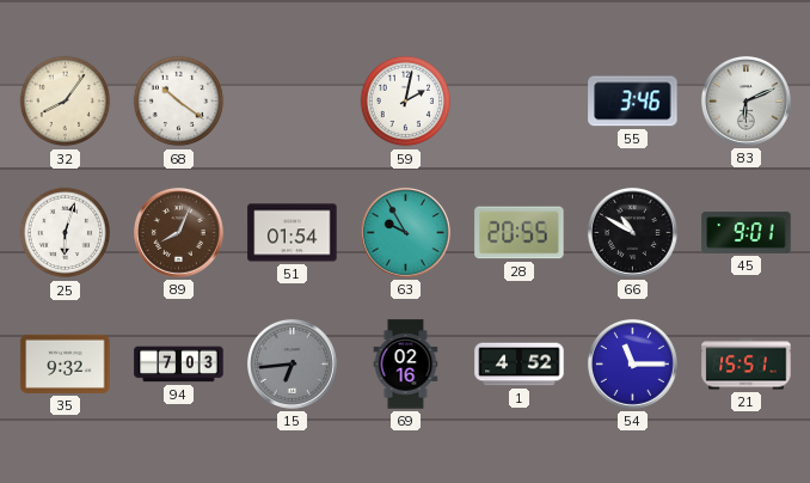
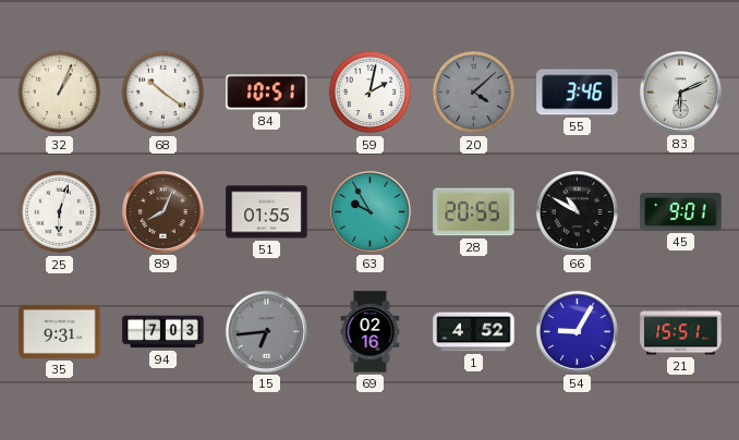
32: 8:06 -> 1:04 (60, 93)
84: none -> 10:51 (267, 93)
20: none -> 4:08 (474, 93)
51: 01:54 -> 01:55 (267, 212)
35: 9:32 -> 9:31 (60, 331)
54: 11:15 -> 9:05 (577, 331)
